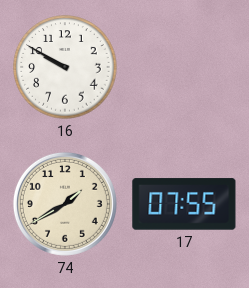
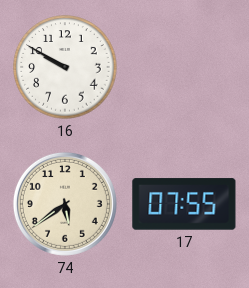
74: 1:40 -> 5:39 (65, 204)
